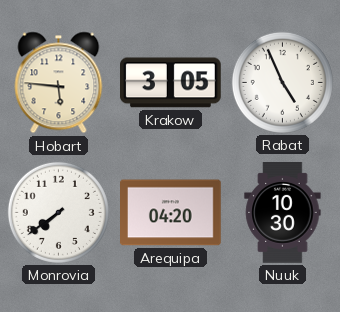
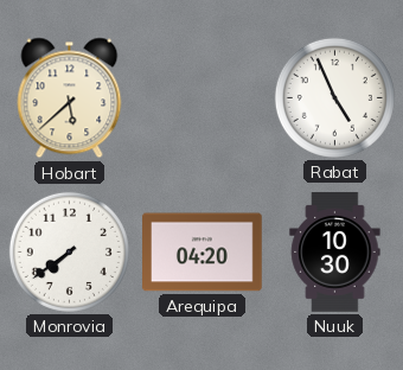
Hobart: 5:46 -> 5:38 (70, 98)
Krakow: 3:05 -> none (171, 83)
